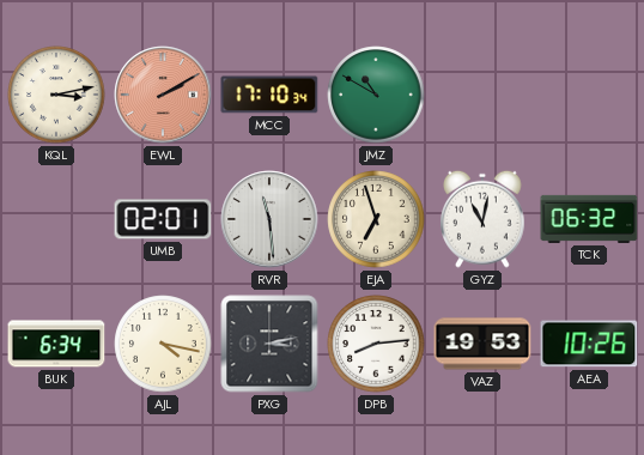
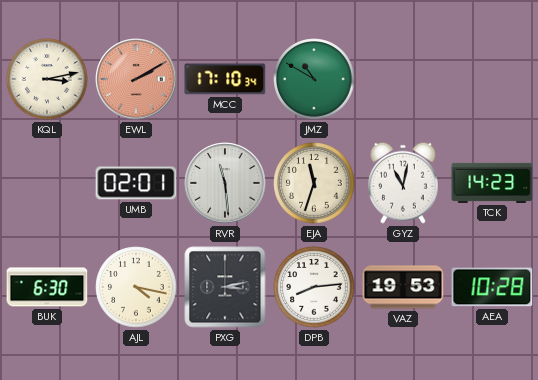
EJA: 6:57 -> 11:33 (314, 183)
TCK: 06:32 -> 14:23 (492, 183)
BUK: 6:34 -> 6:30 (47, 287)
AEA: 10:26 -> 10:28 (492, 287)
